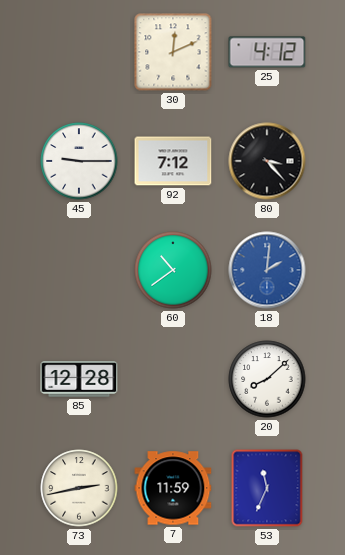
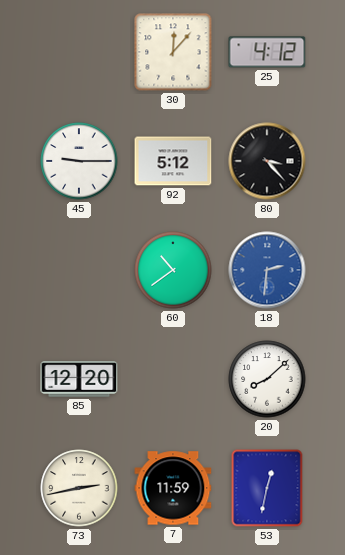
30: 12:11 -> 12:07 (173, 52)
92: 7:12 -> 5:12 (173, 161)
18: 2:01 -> 2:31 (267, 270)
85: 12:28 -> 12:20 (79, 379)
53: 11:34 -> 12:32 (267, 488)
